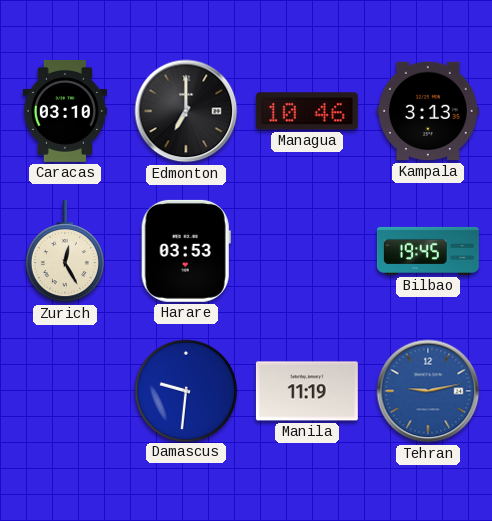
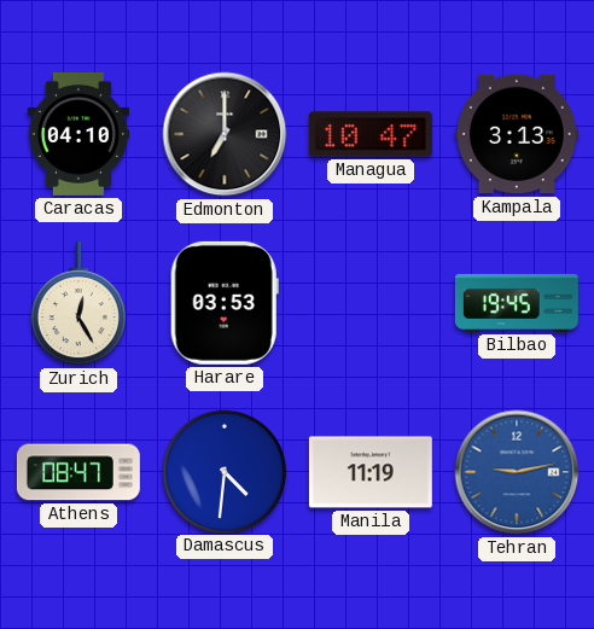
Caracas: 03:10 -> 04:10 (77, 134)
Managua: 10:46 -> 10:47 (371, 134)
Athens: none -> 08:47 (78, 472)
Damascus: 9:31 -> 4:31 (223, 471)
